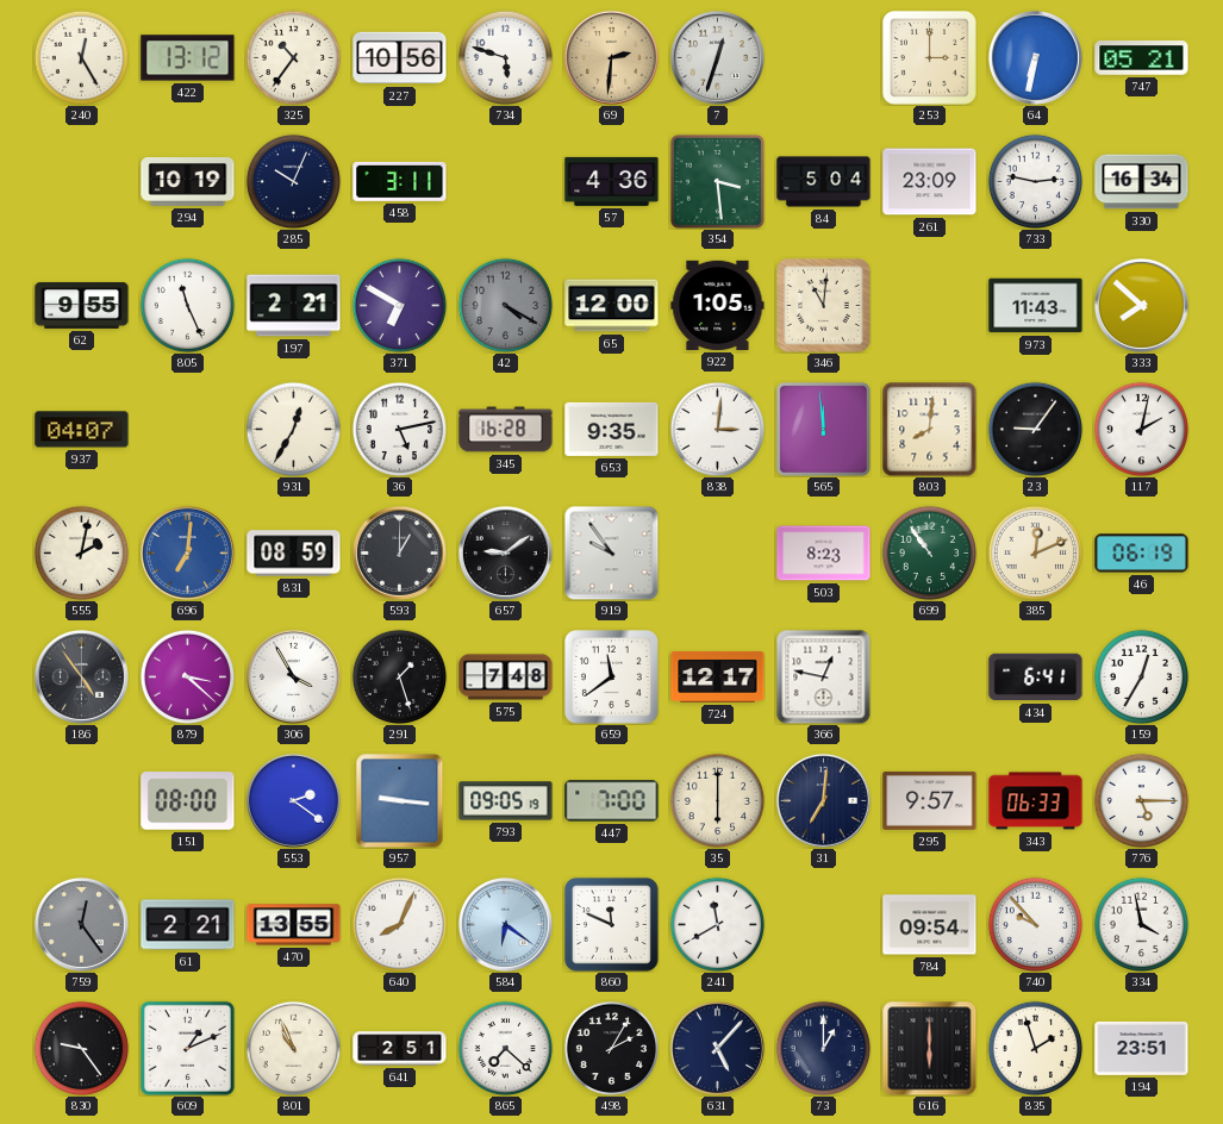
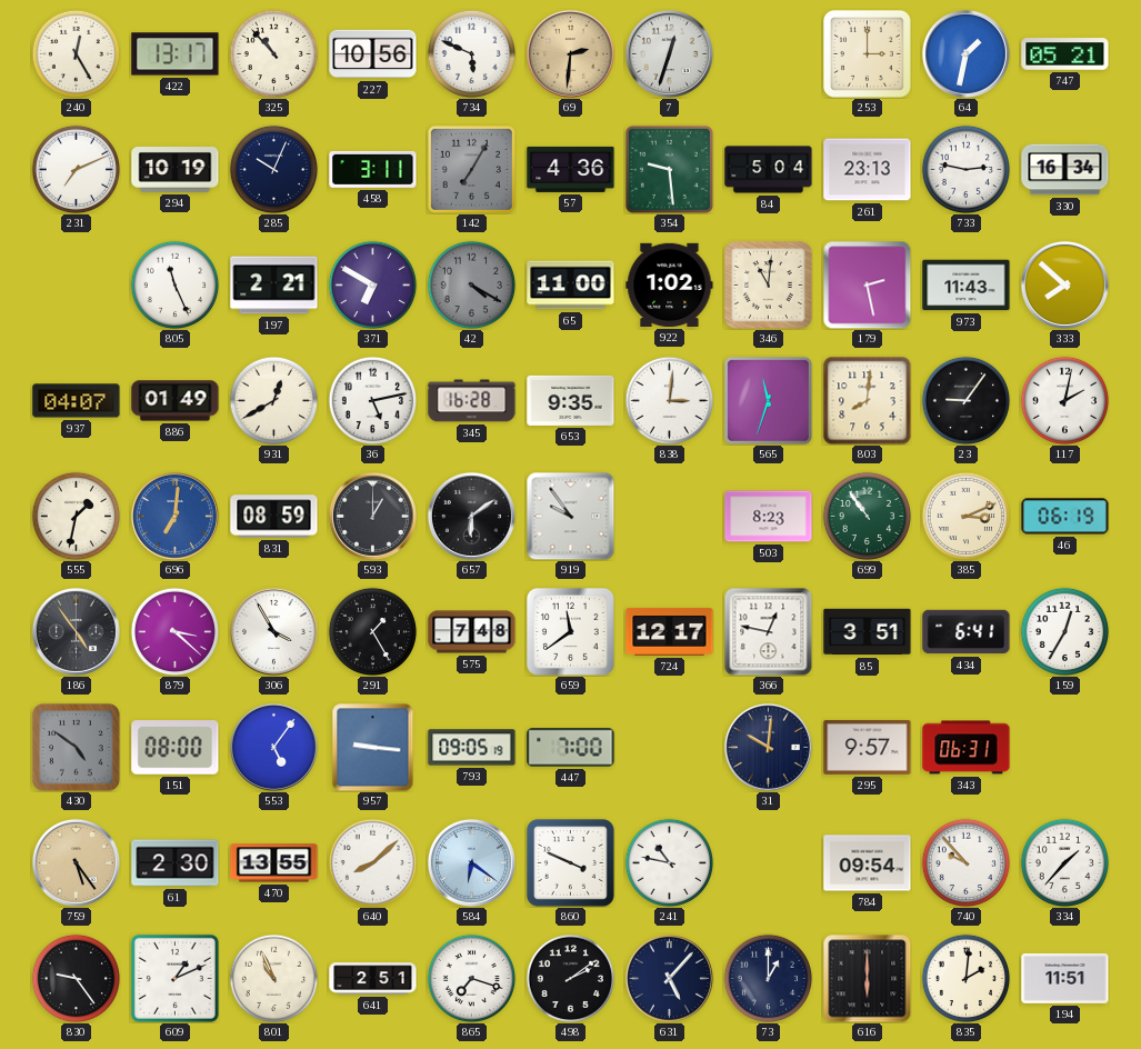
422: 13:12 -> 13:17 (176, 54)
325: 10:36 -> 10:53 (273, 53)
734: 5:48 -> 5:49 (471, 53)
64: 6:32 -> 1:32 (965, 53)
231: none -> 7:11 (76, 169)
142: none -> 7:05 (471, 169)
354: 3:29 -> 9:29 (669, 169)
261: 23:09 -> 23:13 (868, 170)
62: 9:55 -> none (82, 305)
65: 12:00 -> 11:00 (571, 286)
922: 1:05 -> 1:02 (670, 284)
179: none -> 2:28 (867, 284)
886: none -> 01:49 (176, 401)
931: 12:35 -> 12:40 (273, 400)
565: 11:59 -> 11:33 (768, 400)
555: 2:02 -> 1:32 (76, 516)
657: 9:09 -> 6:09 (471, 516)
385: 12:11 -> 3:11 (965, 516)
291: 1:27 -> 1:25 (372, 631)
85: none -> 3:51 (868, 632)
430: none -> 4:51 (76, 747)
553: 2:21 -> 5:06 (273, 747)
35: 6:00 -> none (717, 800)
31: 7:01 -> 10:01 (768, 747)
343: 06:33 -> 06:31 (967, 748)
776: 5:15 -> none (1141, 800)
759: 12:24 -> 5:24 (76, 862)
759 dial: grey -> champagne (76, 862)
61: 2:21 -> 2:30 (176, 863)
640: 8:04 -> 8:08 (372, 862)
860: 11:49 -> 3:49 (570, 862)
241: 11:40 -> 10:47 (669, 862)
334: 3:58 -> 1:37 (1064, 862)
865: 7:22 -> 7:18 (471, 978)
498: 2:05 -> 2:09 (570, 978)
835: 1:57 -> 2:01 (965, 978)
194: 23:51 -> 11:51 (1065, 978)
